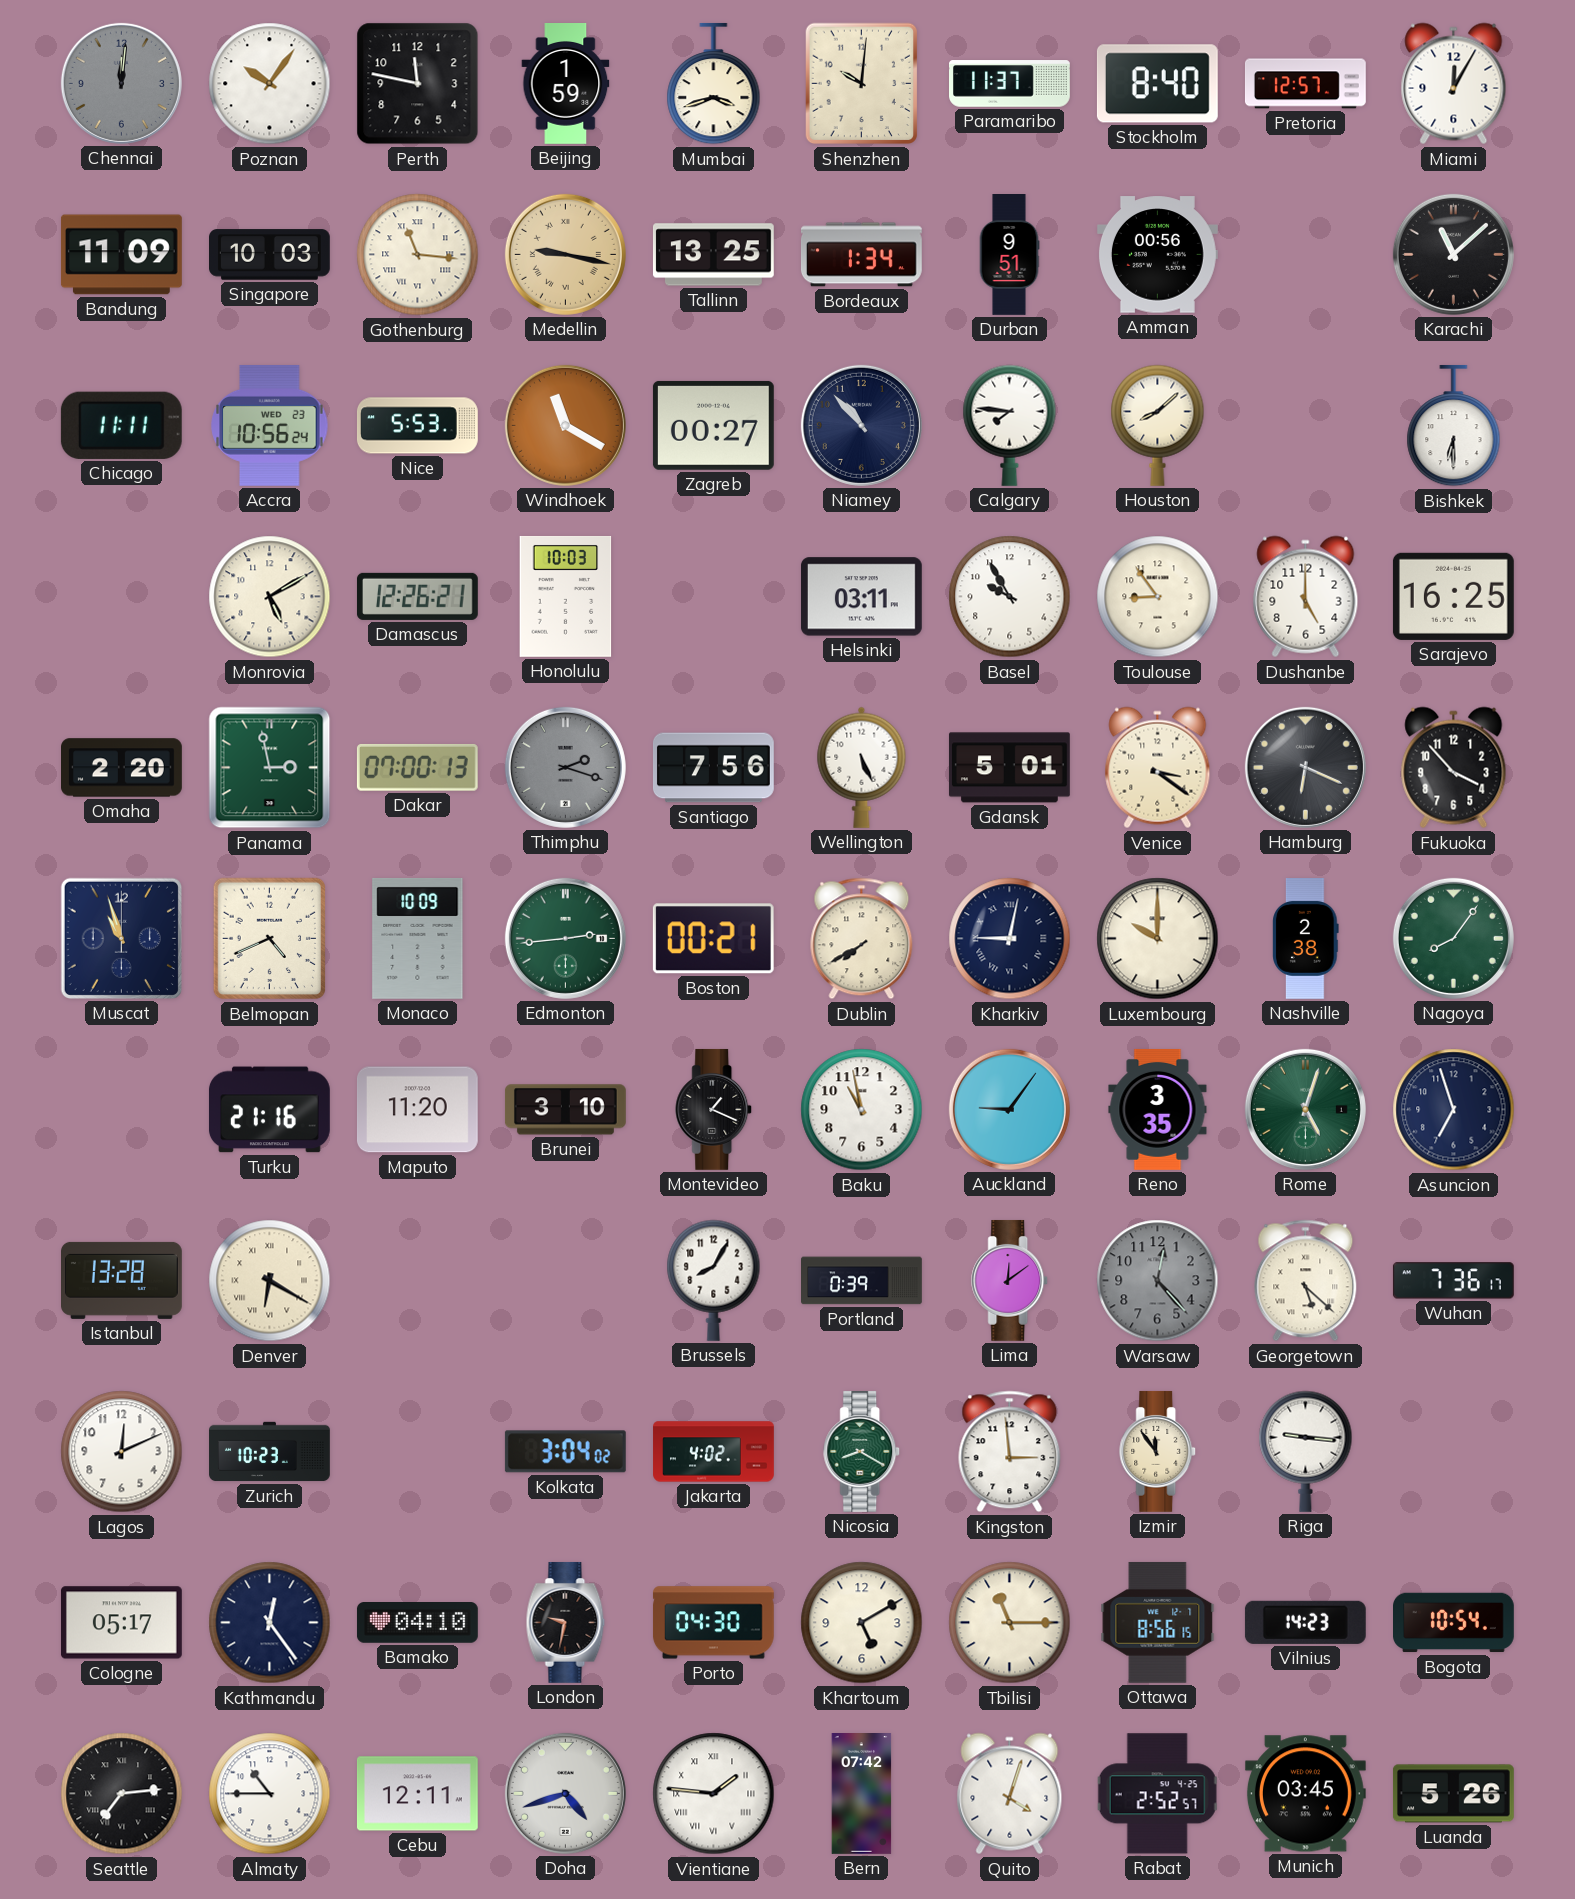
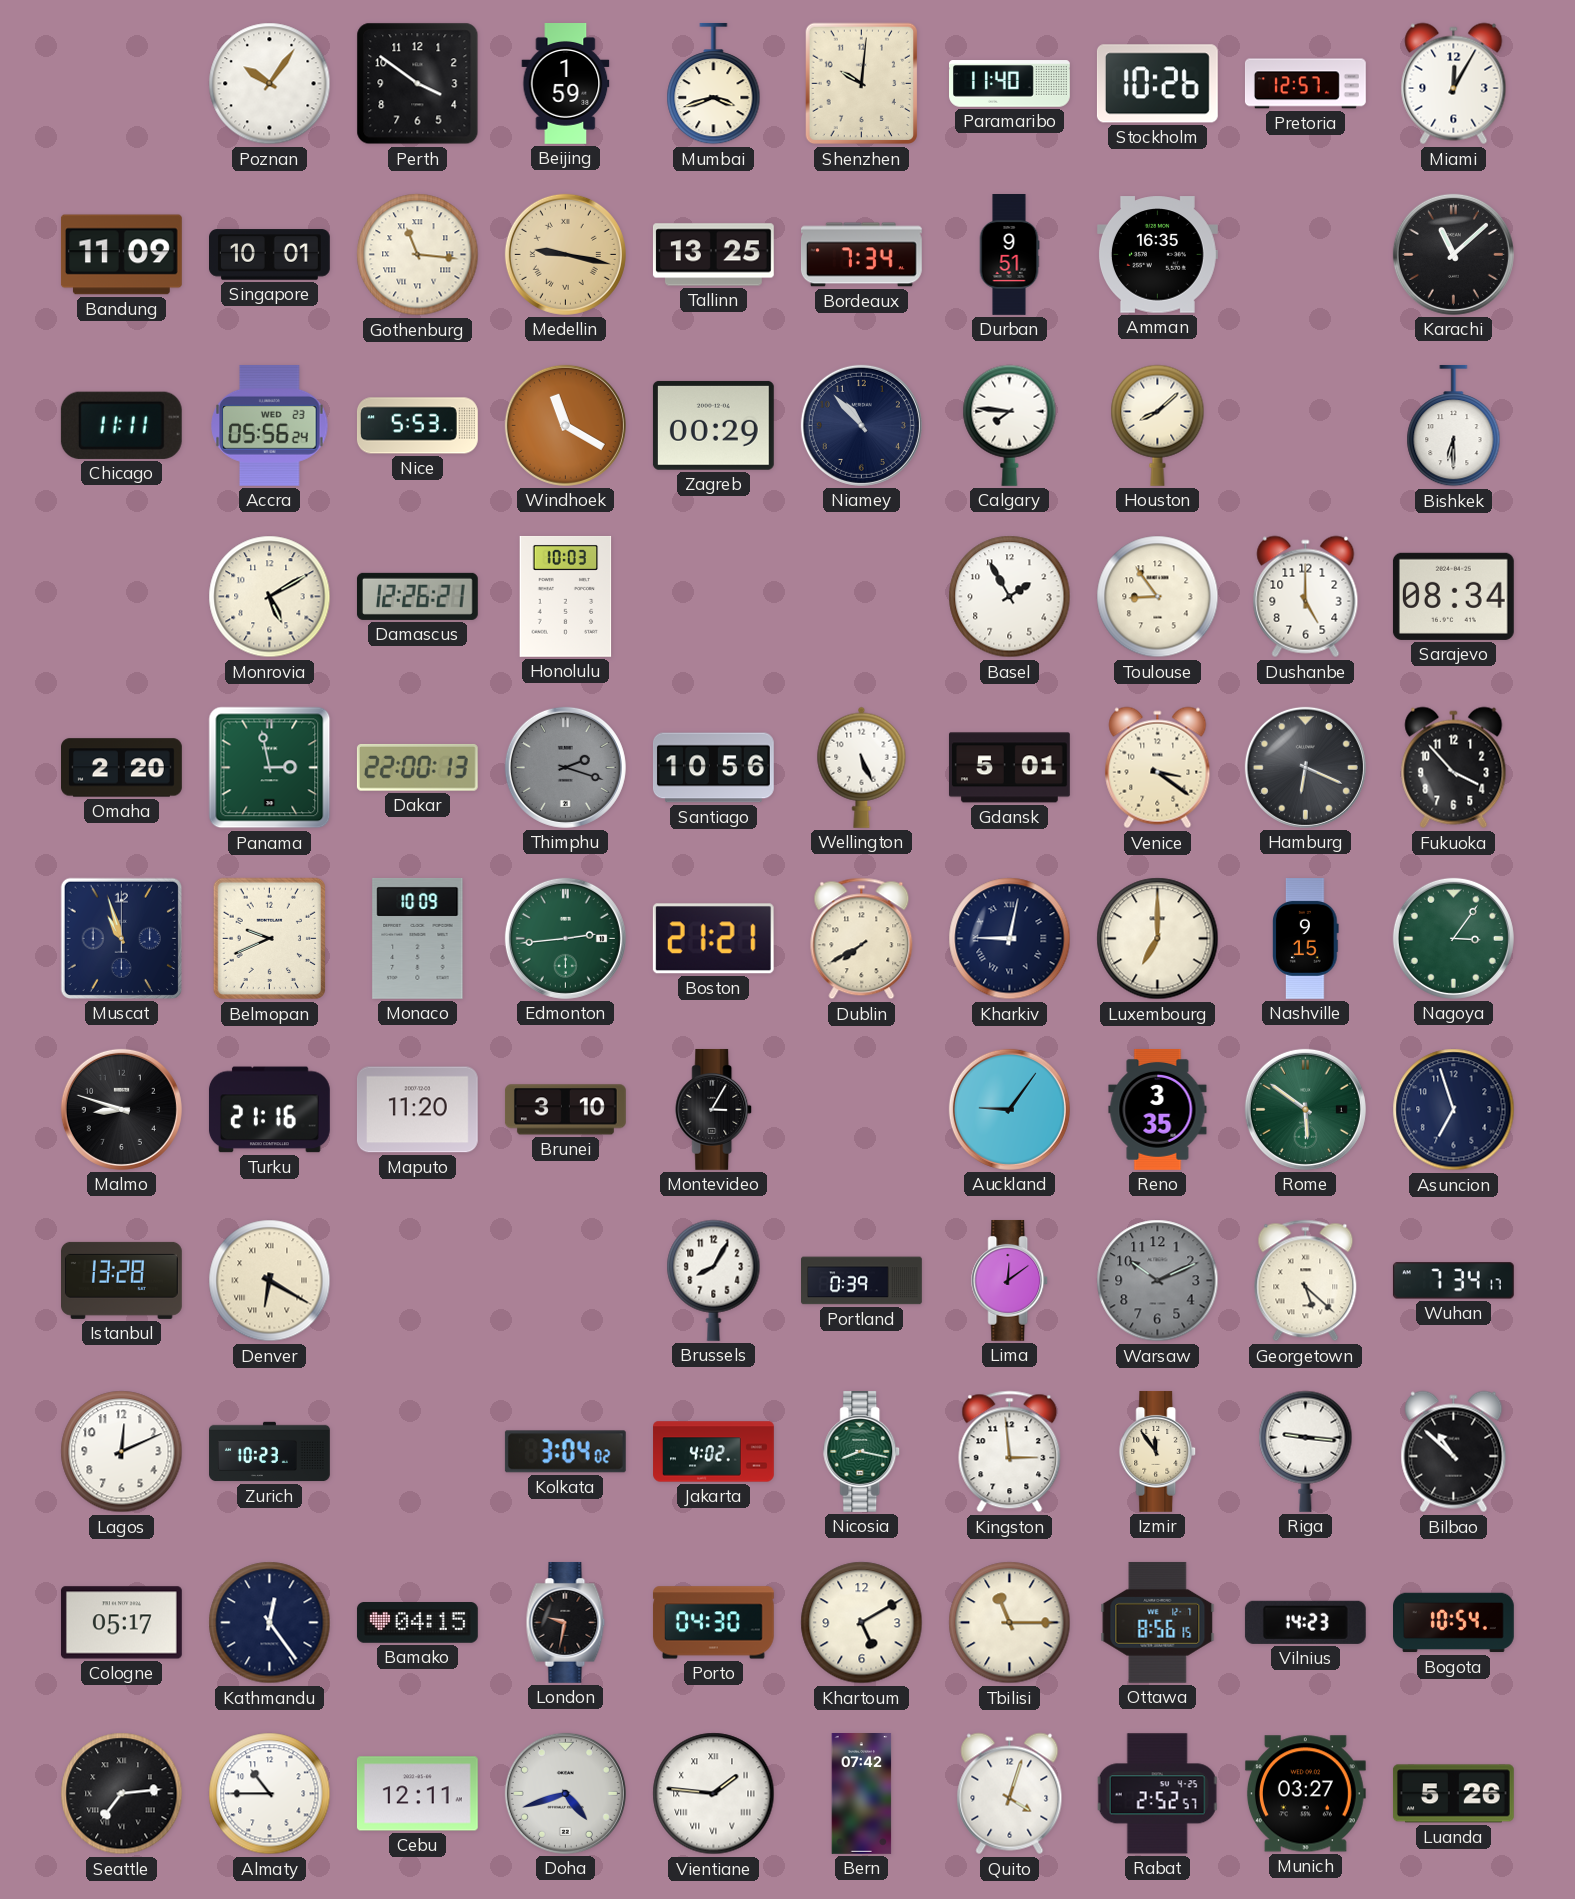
Chennai: 12:01 -> none (121, 83)
Perth: 11:47 -> 3:51 (418, 84)
Paramaribo: 11:37 -> 11:40 (1010, 84)
Stockholm: 8:40 -> 10:26 (1157, 84)
Singapore: 10:03 -> 10:01 (270, 255)
Bordeaux: 1:34 -> 7:34 (861, 255)
Amman: 00:56 -> 16:35 (1157, 255)
Accra: 10:56 -> 05:56 (270, 425)
Zagreb: 00:27 -> 00:29 (713, 425)
Helsinki: 03:11 -> none (861, 597)
Basel: 9:55 -> 1:55 (1010, 597)
Sarajevo: 16:25 -> 08:34 (1453, 596)
Dakar: 07:00 -> 22:00 (417, 767)
Santiago: 7:56 -> 10:56 (713, 768)
Belmopan: 4:41 -> 9:41 (269, 939)
Boston: 00:21 -> 21:21 (713, 939)
Luxembourg: 10:00 -> 7:00 (1158, 939)
Nashville: 2:38 -> 9:15 (1306, 939)
Nagoya: 8:06 -> 3:06 (1453, 938)
Malmo: none -> 8:48 (121, 1109)
Montevideo: 1:19 -> 3:05 (714, 1109)
Baku: 10:58 -> none (862, 1110)
Rome: 5:03 -> 5:51 (1305, 1109)
Warsaw: 12:23 -> 10:11 (1158, 1281)
Wuhan: 7:36 -> 7:34 (1453, 1281)
Nicosia: 8:20 -> 8:17 (862, 1451)
Bilbao: none -> 10:52 (1454, 1452)
Bamako: 04:10 -> 04:15 (417, 1623)
Munich: 03:45 -> 03:27 (1305, 1794)
